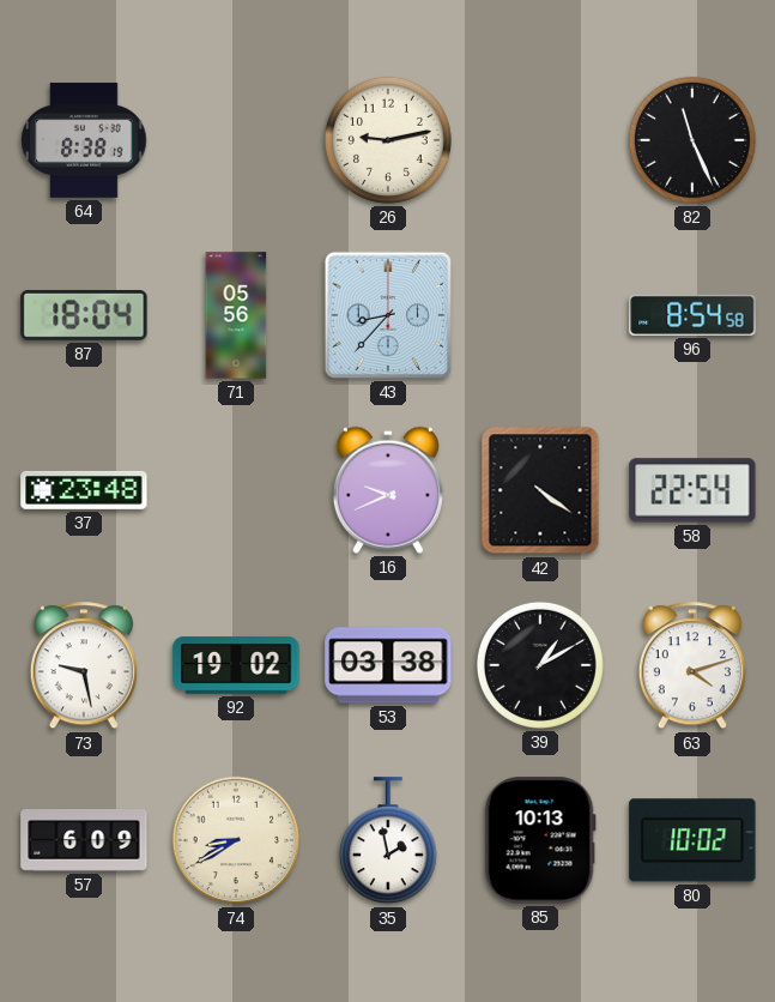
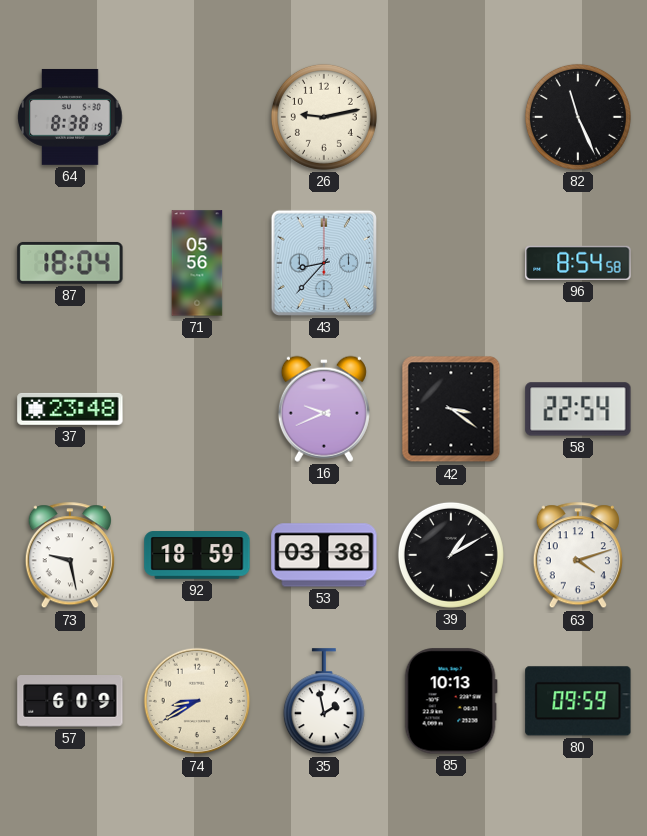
42: 4:21 -> 3:21 (451, 409)
92: 19:02 -> 18:59 (197, 555)
80: 10:02 -> 09:59 (578, 701)
